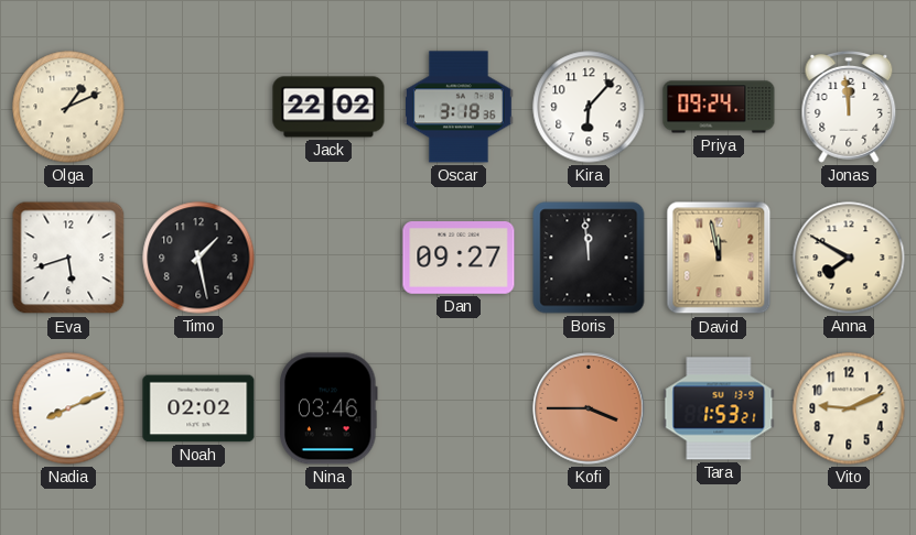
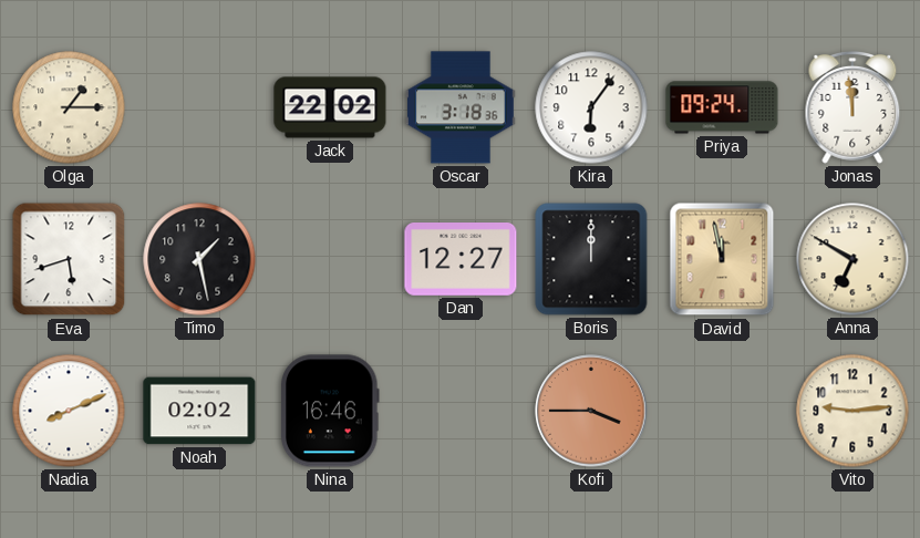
Olga: 1:11 -> 1:15 (69, 107)
Kira: 6:07 -> 6:06 (591, 107)
Dan: 09:27 -> 12:27 (461, 260)
Boris: 11:59 -> 12:00 (591, 259)
Anna: 7:50 -> 6:50 (852, 259)
Nina: 03:46 -> 16:46 (330, 411)
Tara: 1:53 -> none (719, 408)
Vito: 9:11 -> 9:14 (852, 411)
